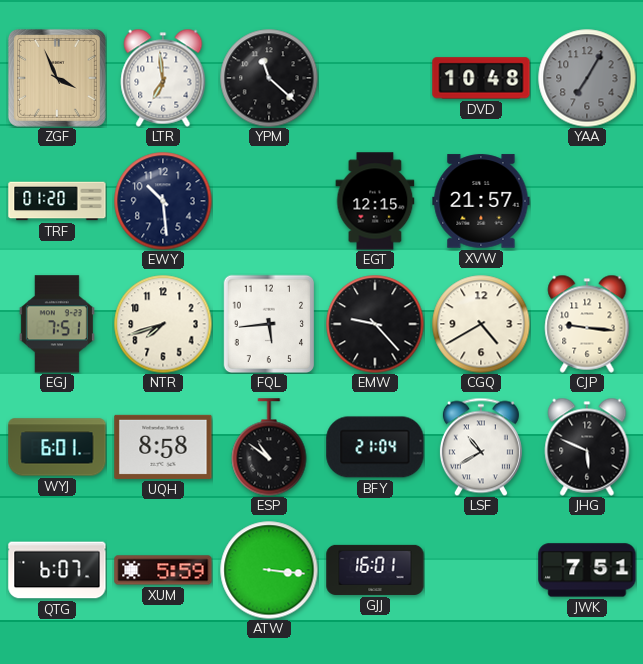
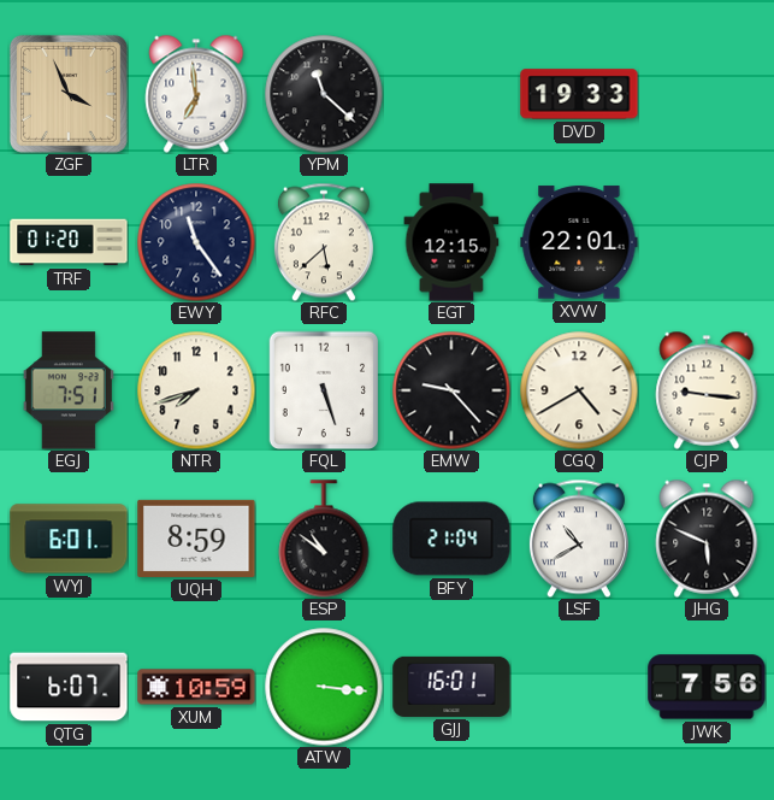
DVD: 10:48 -> 19:33 (579, 94)
YAA: 7:05 -> none (587, 78)
EWY: 10:29 -> 11:24 (196, 242)
RFC: none -> 5:38 (324, 242)
XVW: 21:57 -> 22:01 (579, 242)
FQL: 5:44 -> 5:27 (324, 390)
UQH: 8:58 -> 8:59 (196, 539)
XUM: 5:59 -> 10:59 (196, 687)
JWK: 7:51 -> 7:56 (707, 687)
